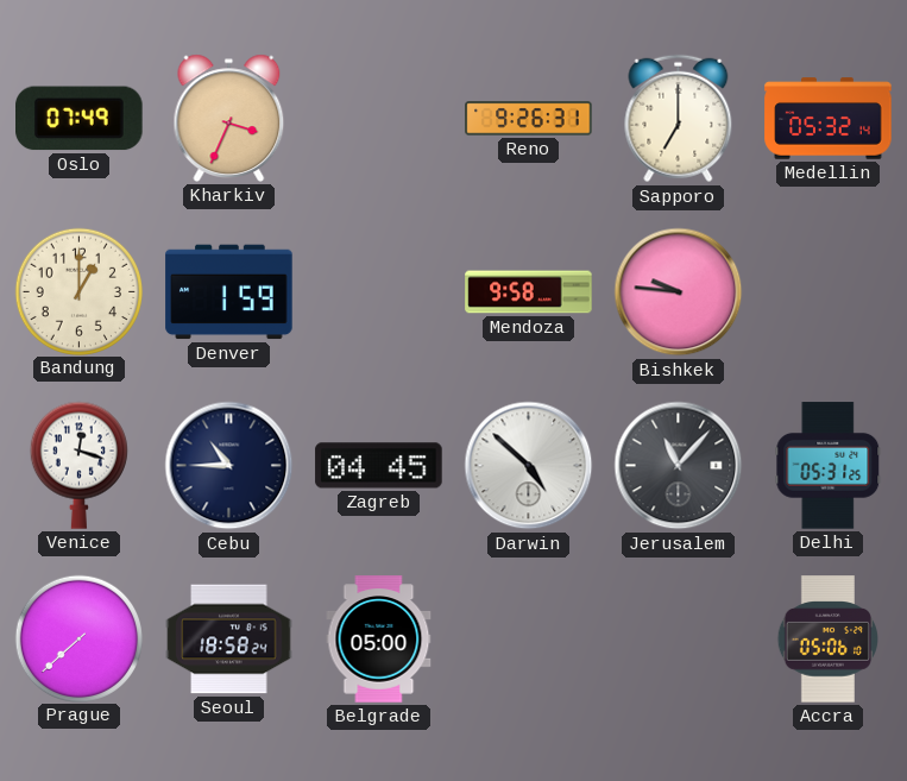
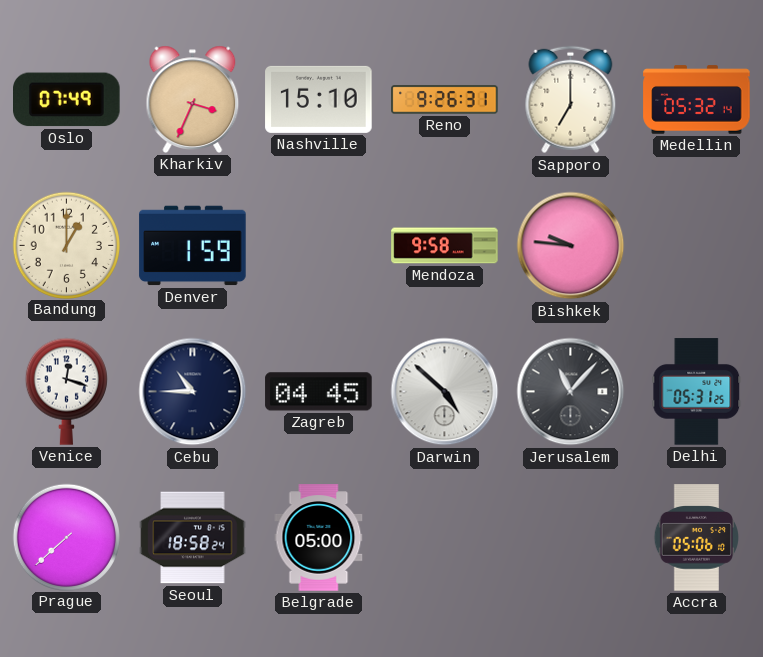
Nashville: none -> 15:10 (319, 99)
